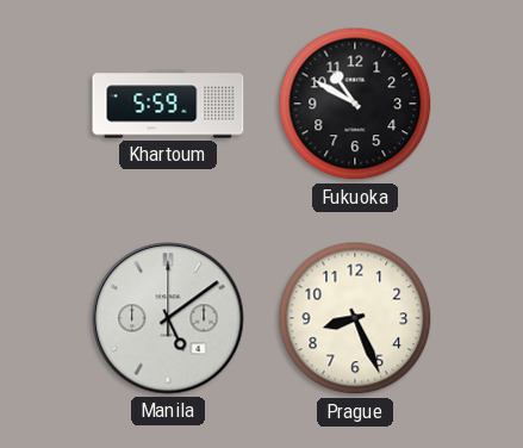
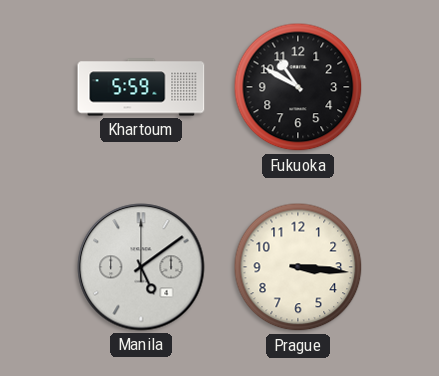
Prague: 8:26 -> 3:16 (298, 267)
